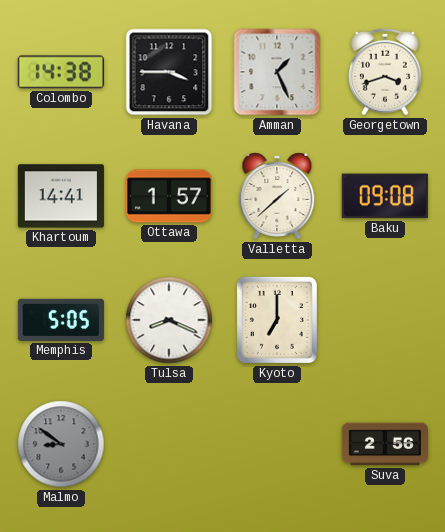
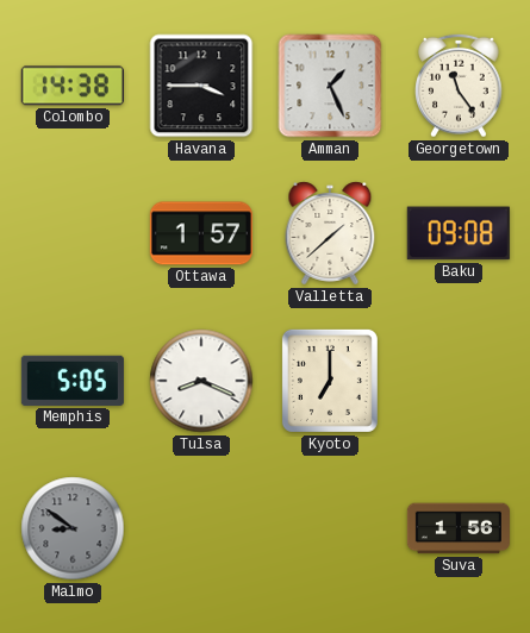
Georgetown: 3:42 -> 11:24 (460, 86)
Khartoum: 14:41 -> none (61, 196)
Suva: 2:56 -> 1:56 (459, 528)
